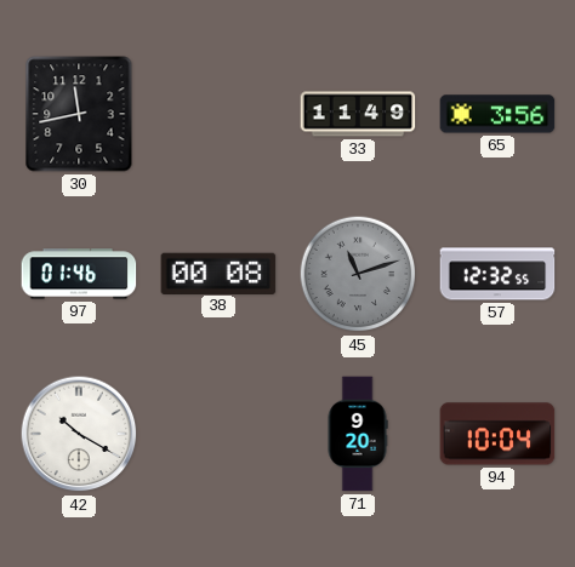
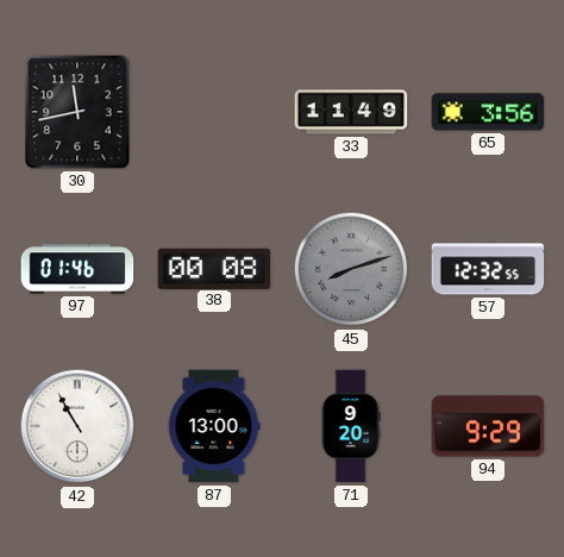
45: 11:12 -> 8:12 (351, 269)
42: 10:20 -> 10:55 (77, 426)
87: none -> 13:00 (214, 426)
94: 10:04 -> 9:29 (488, 426)
